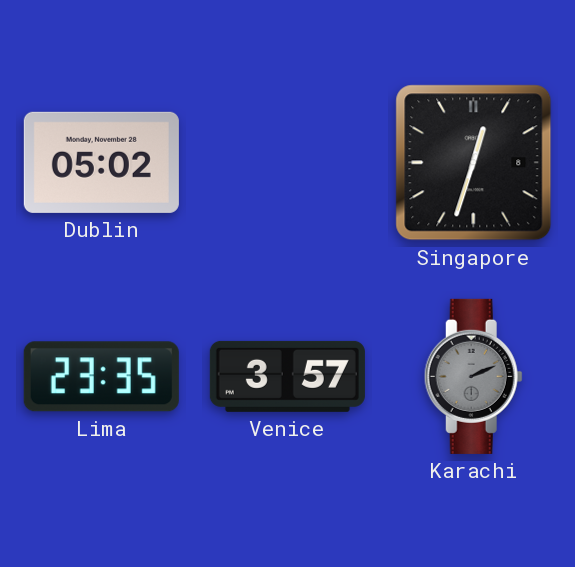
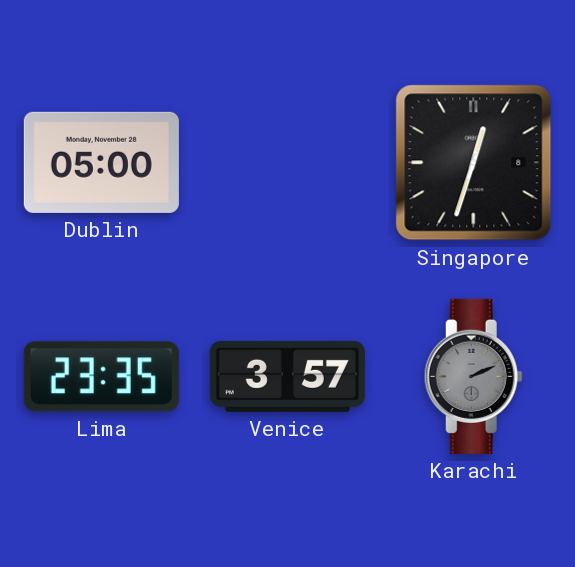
Dublin: 05:02 -> 05:00 (101, 162)
